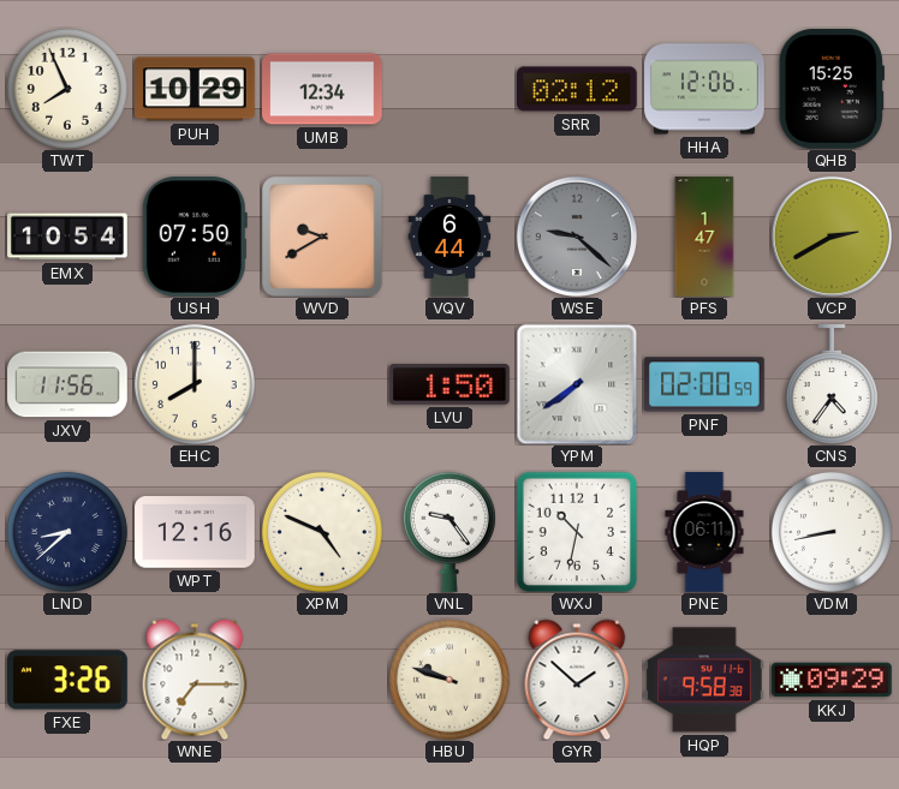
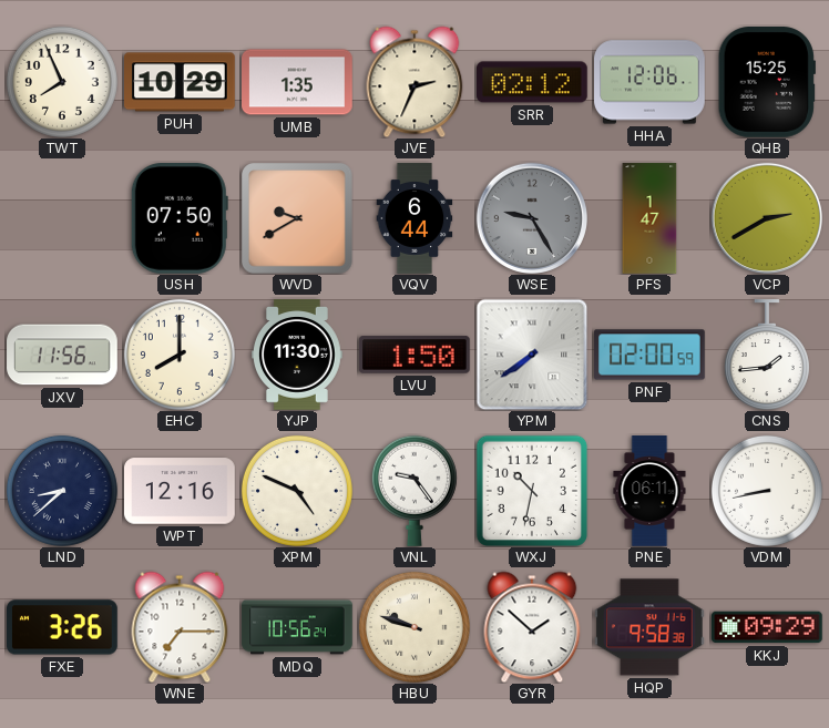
UMB: 12:34 -> 1:35 (297, 82)
JVE: none -> 2:34 (415, 82)
EMX: 10:54 -> none (69, 237)
WSE: 9:22 -> 9:25 (531, 217)
YJP: none -> 11:30 (298, 355)
CNS: 4:36 -> 1:44 (767, 355)
MDQ: none -> 10:56 (297, 627)
